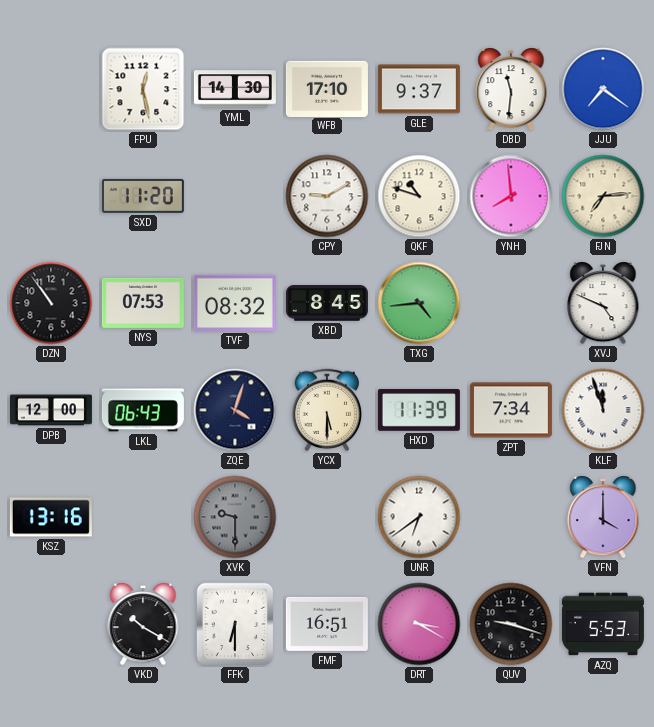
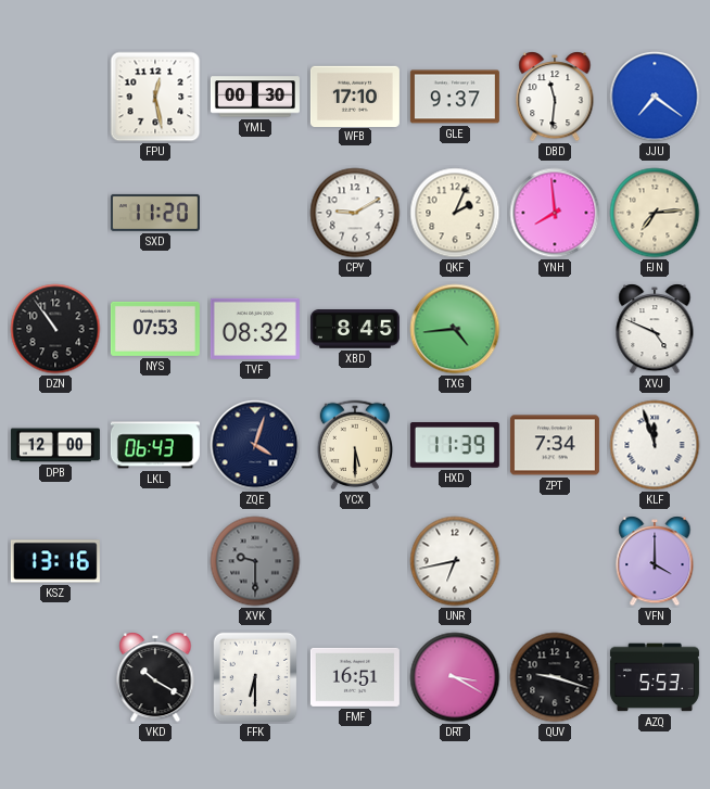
YML: 14:30 -> 00:30 (255, 97)
QKF: 10:48 -> 2:04 (455, 213)
UNR: 6:39 -> 6:43 (455, 561)
